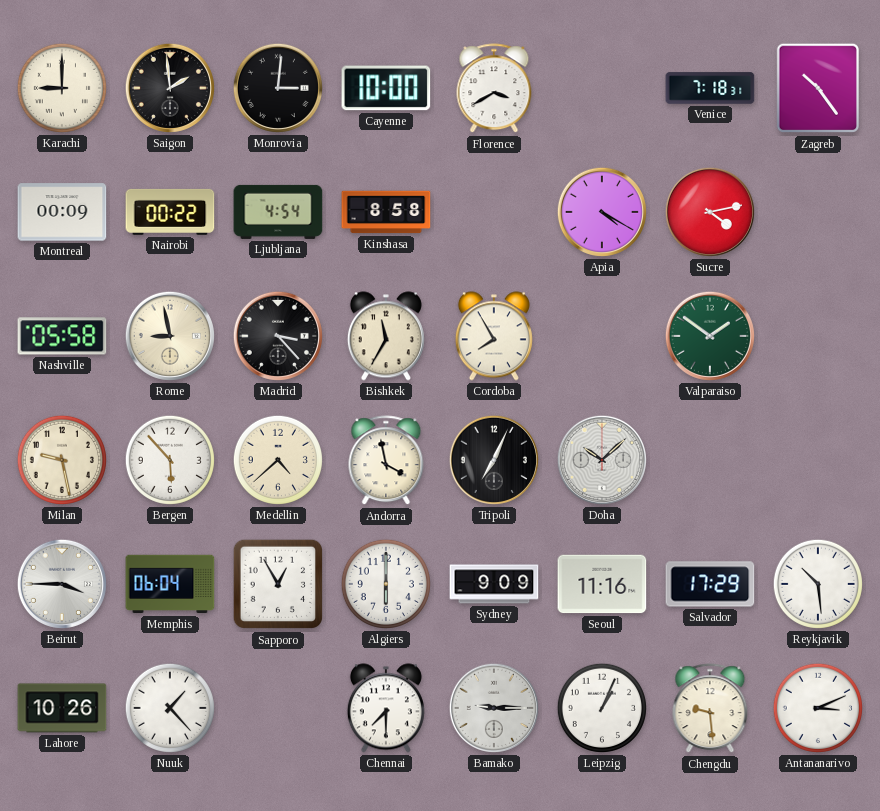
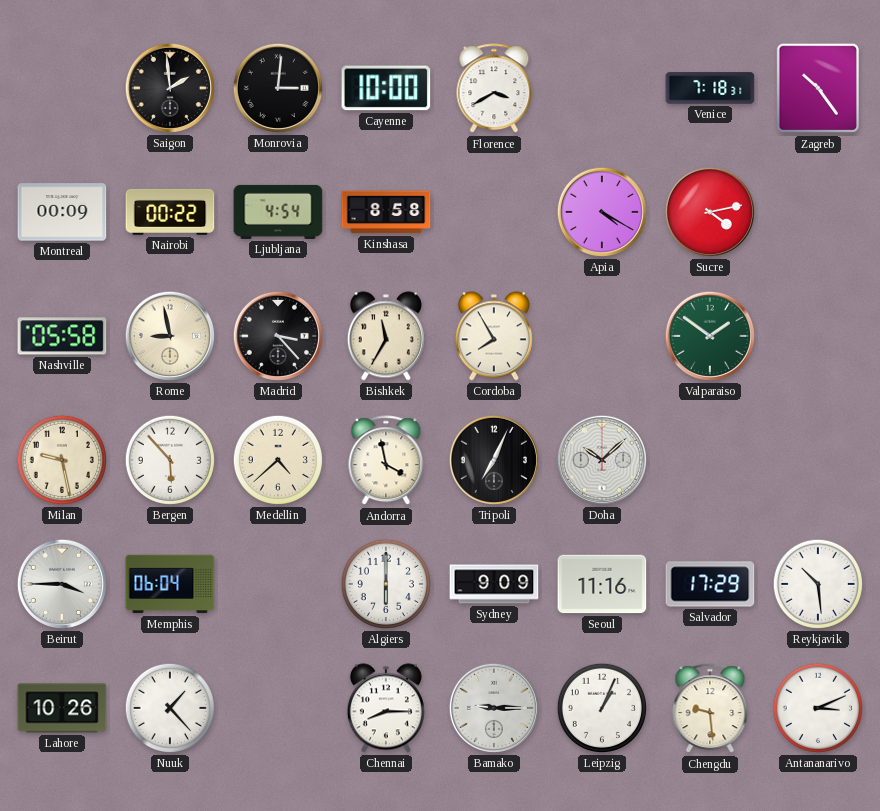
Karachi: 9:00 -> none (62, 88)
Sapporo: 12:55 -> none (278, 584)
Chennai: 7:30 -> 8:15 (386, 708)
